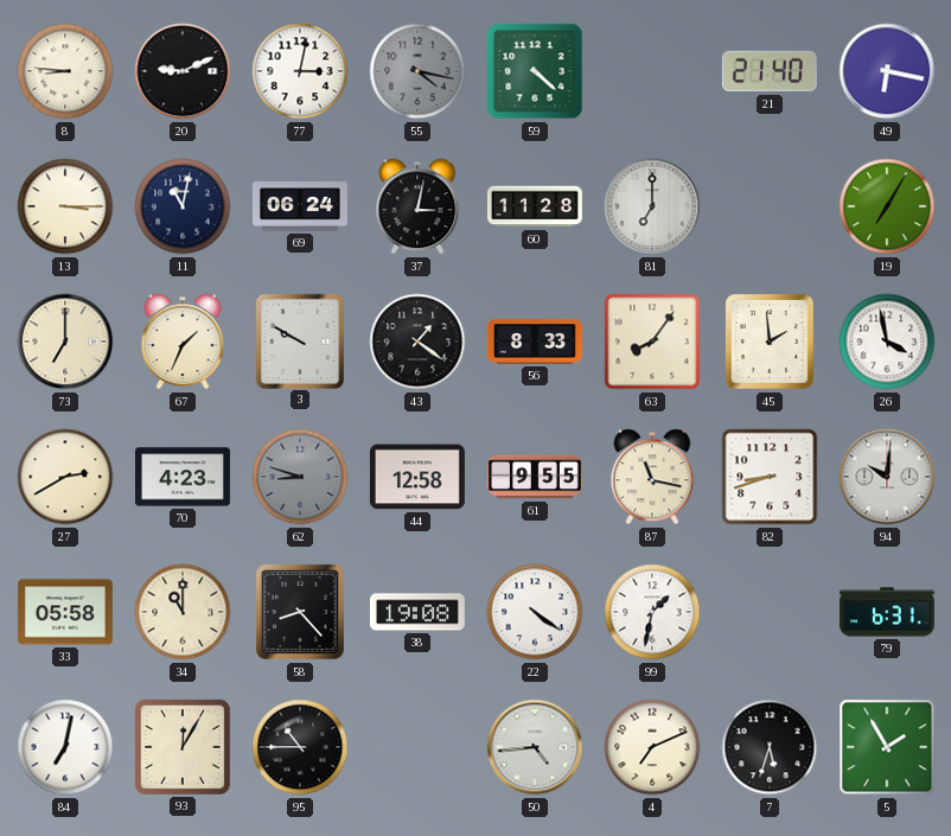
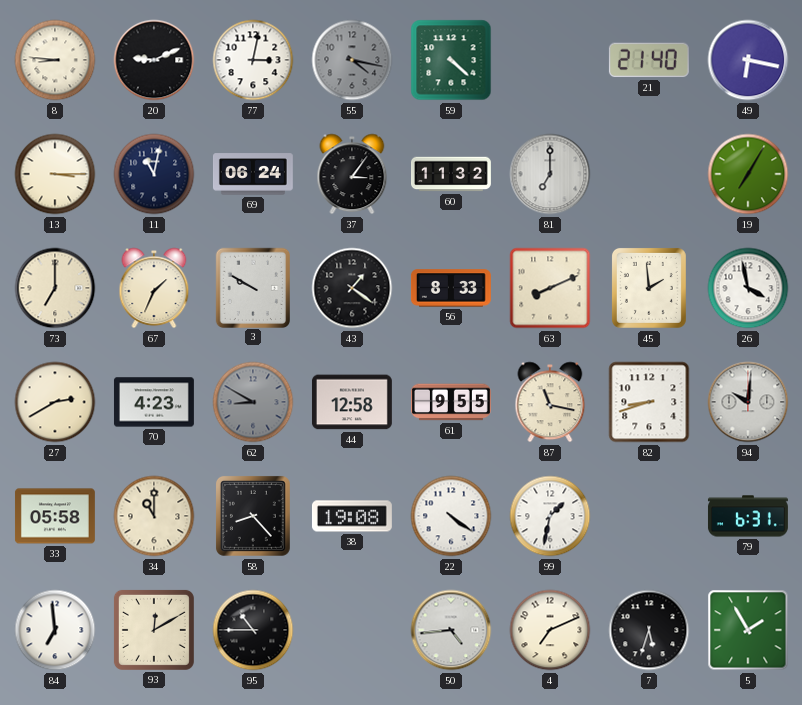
37: 3:02 -> 3:06 (352, 174)
60: 11:28 -> 11:32 (452, 174)
63: 8:06 -> 8:11 (550, 288)
62: 8:48 -> 8:50 (253, 402)
84: 7:02 -> 6:59 (55, 630)
93: 12:05 -> 12:10 (154, 630)
